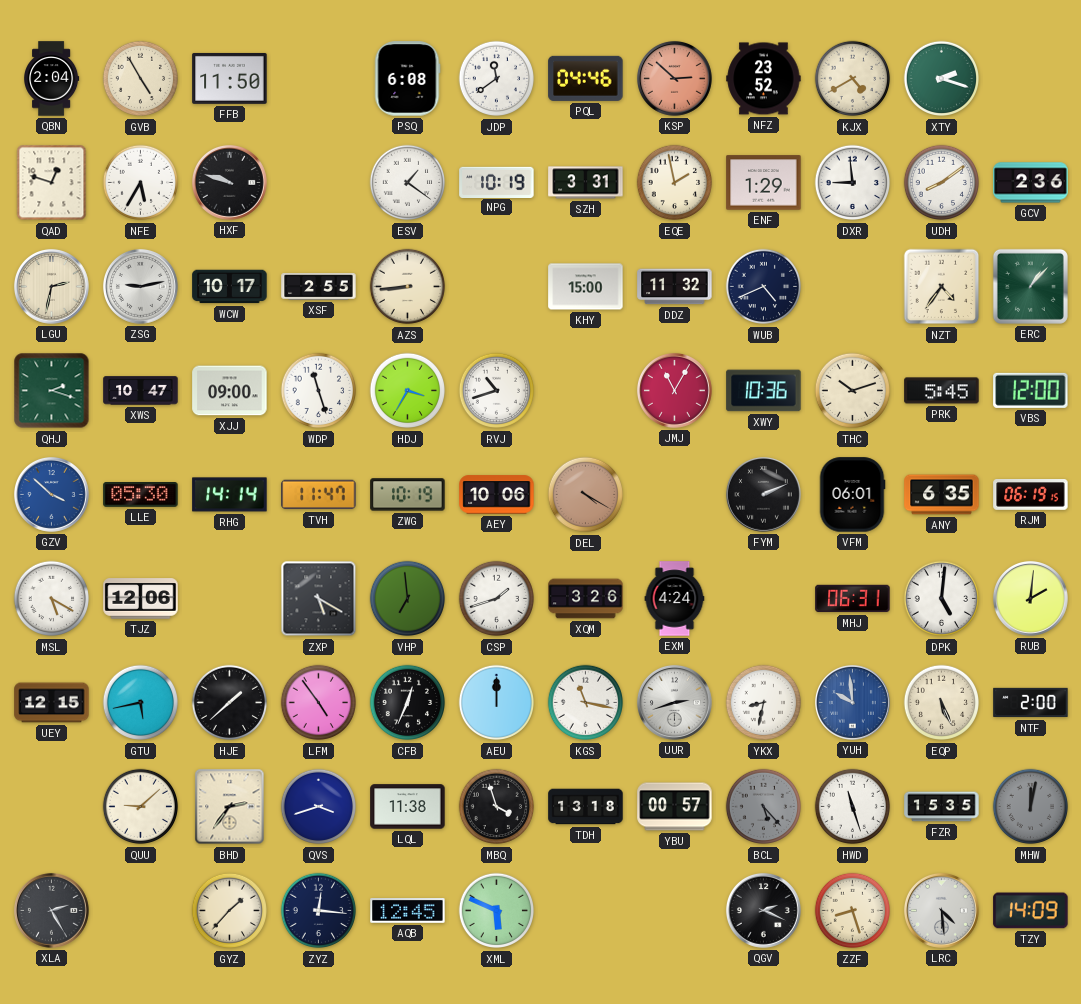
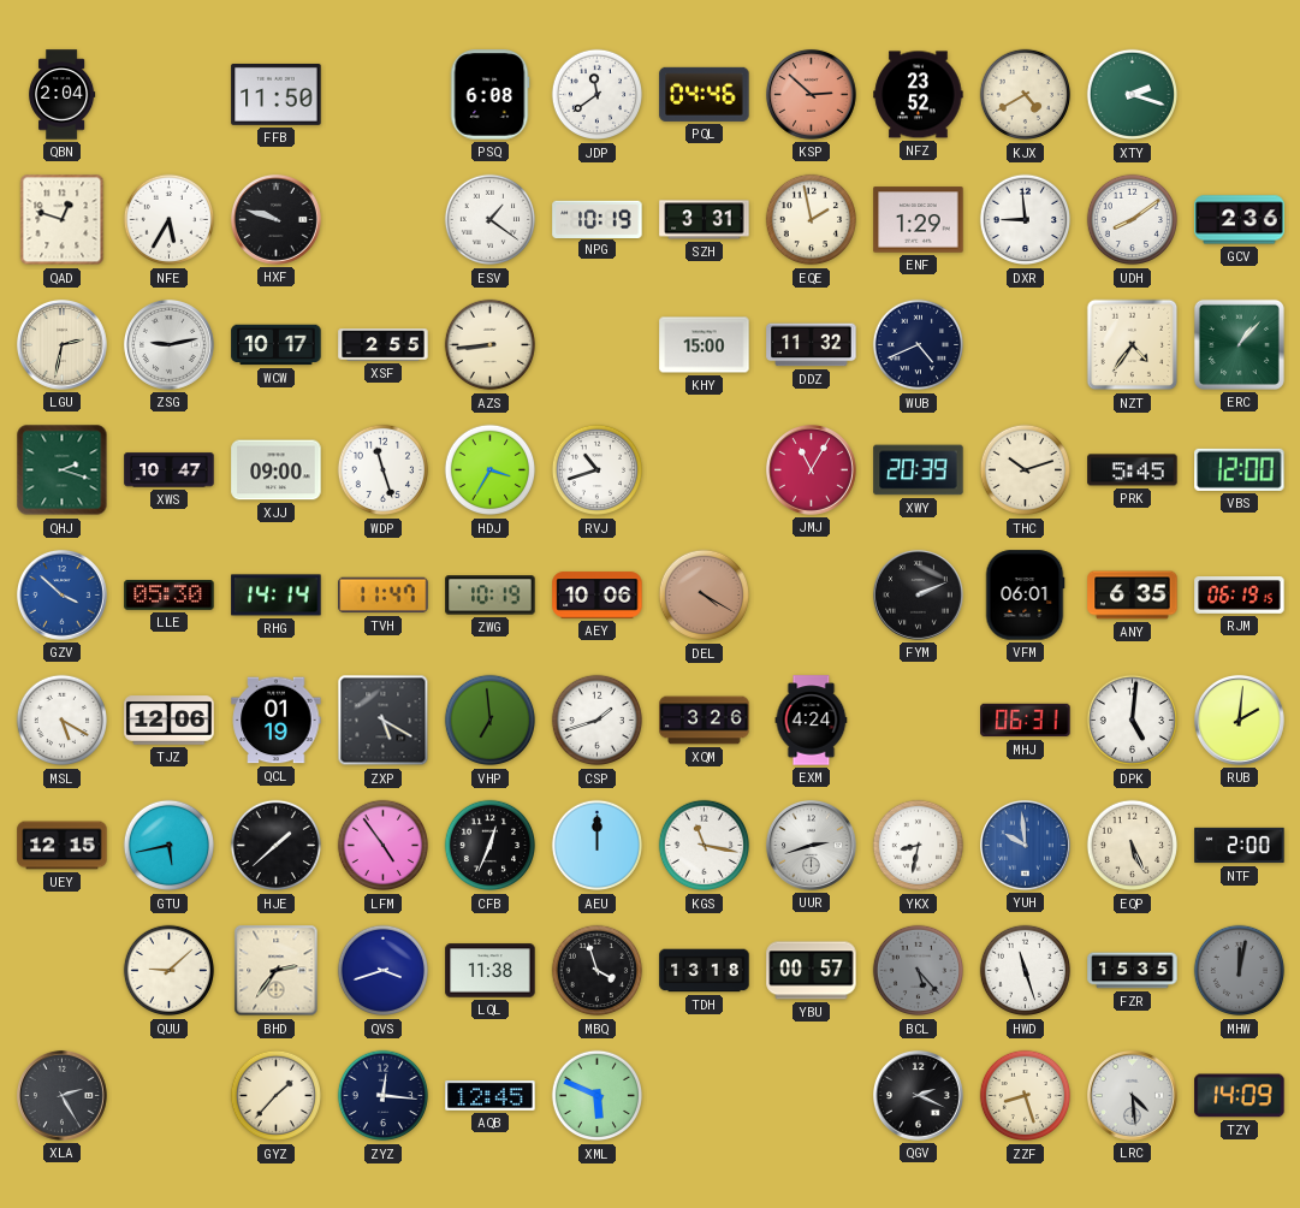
GVB: 4:55 -> none (141, 79)
XWY: 10:36 -> 20:39 (919, 470)
QCL: none -> 01:19 (277, 721)
